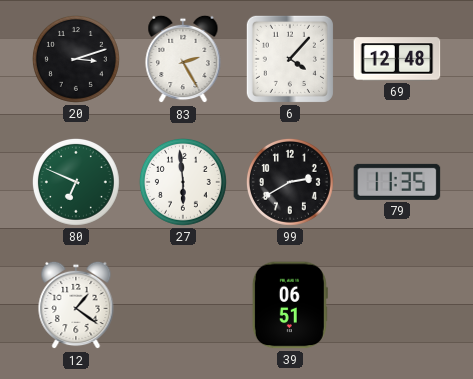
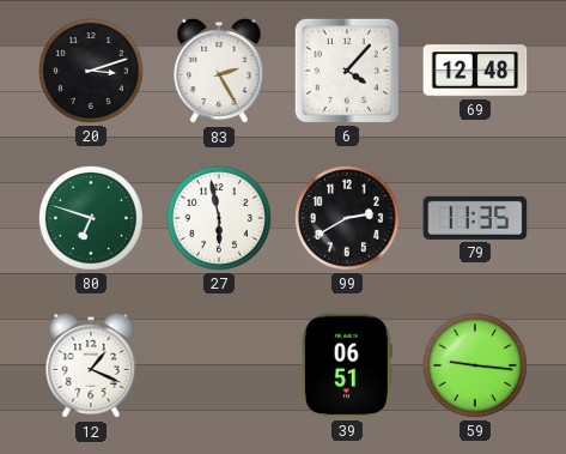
80: 6:49 -> 6:48 (91, 218)
27: 5:59 -> 5:58 (219, 218)
12: 1:21 -> 1:19 (91, 365)
59: none -> 9:16 (475, 365)
